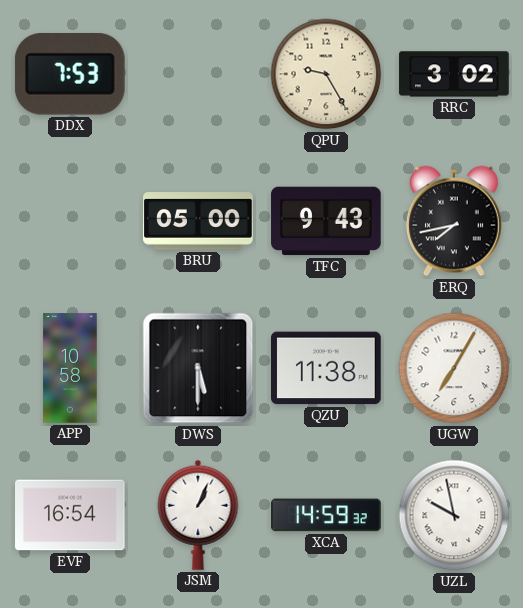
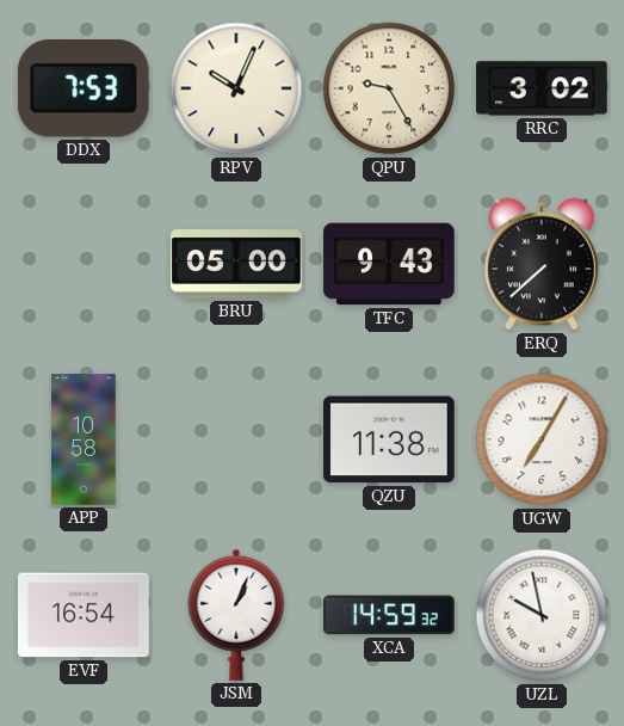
RPV: none -> 10:04 (236, 88)
ERQ: 7:43 -> 7:38 (542, 264)
DWS: 5:30 -> none (198, 368)
